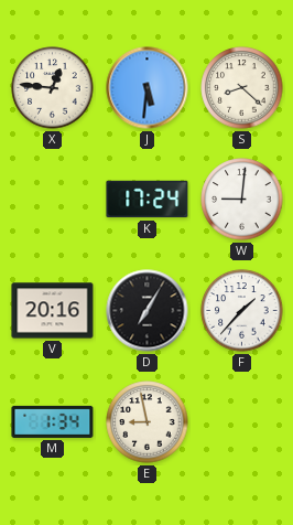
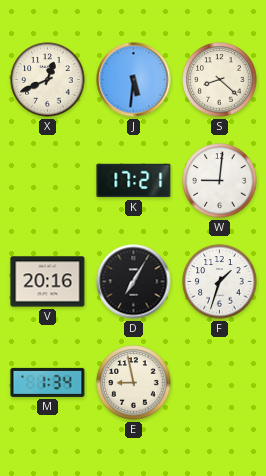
X: 12:46 -> 12:41 (48, 80)
K: 17:24 -> 17:21 (134, 181)
F: 1:37 -> 1:33 (220, 282)
